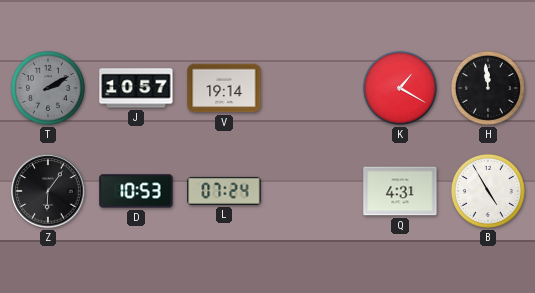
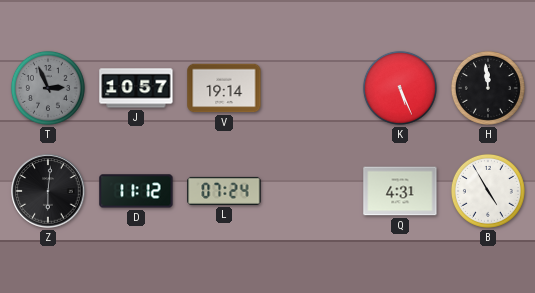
T: 2:10 -> 2:56 (48, 88)
K: 1:20 -> 5:26 (400, 88)
Z: 6:06 -> 6:01 (48, 191)
D: 10:53 -> 11:12 (136, 191)
